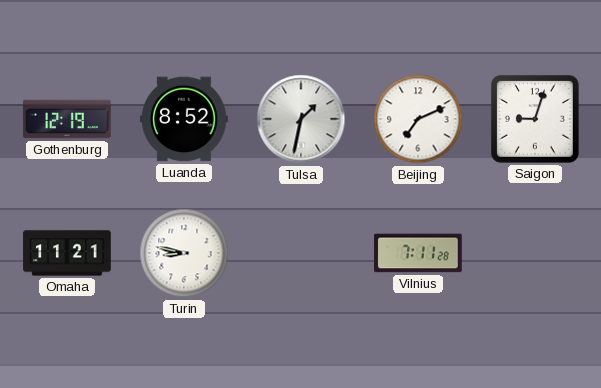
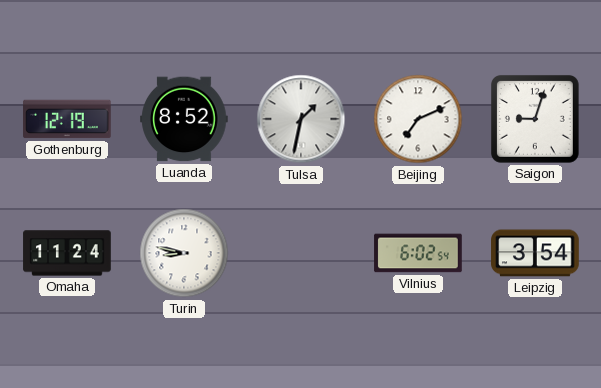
Omaha: 11:21 -> 11:24 (67, 253)
Vilnius: 7:11 -> 6:02 (418, 253)
Leipzig: none -> 3:54 (535, 253)
